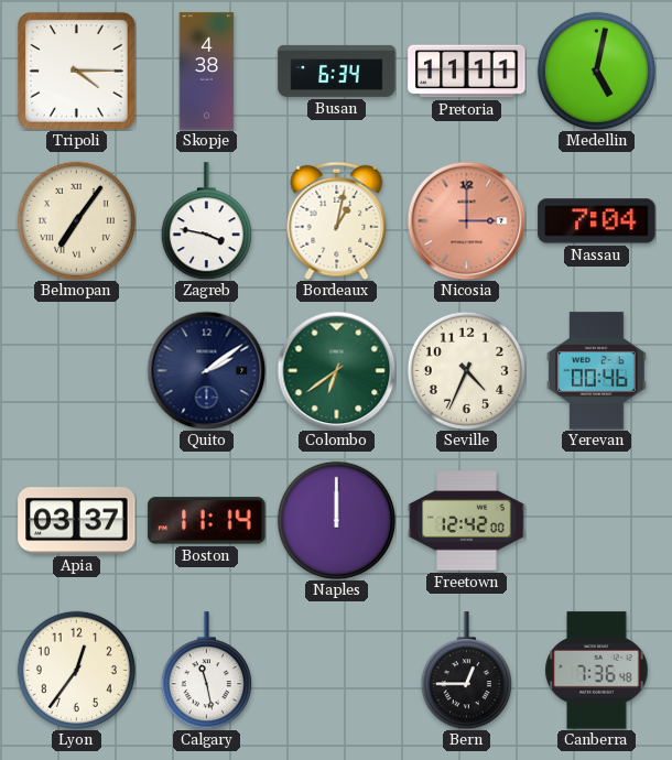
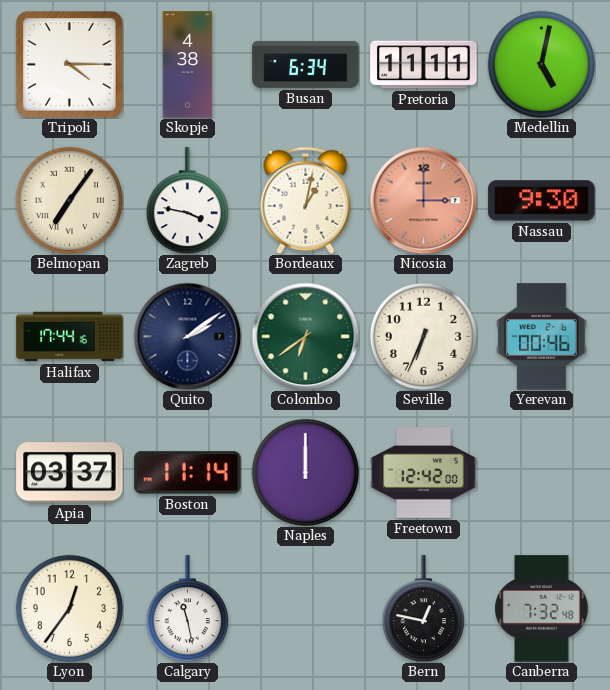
Nassau: 7:04 -> 9:30 (542, 201)
Halifax: none -> 17:44 (70, 337)
Seville: 4:34 -> 6:34 (423, 336)
Bern: 12:45 -> 12:47 (423, 609)
Canberra: 7:36 -> 7:32 (542, 609)
